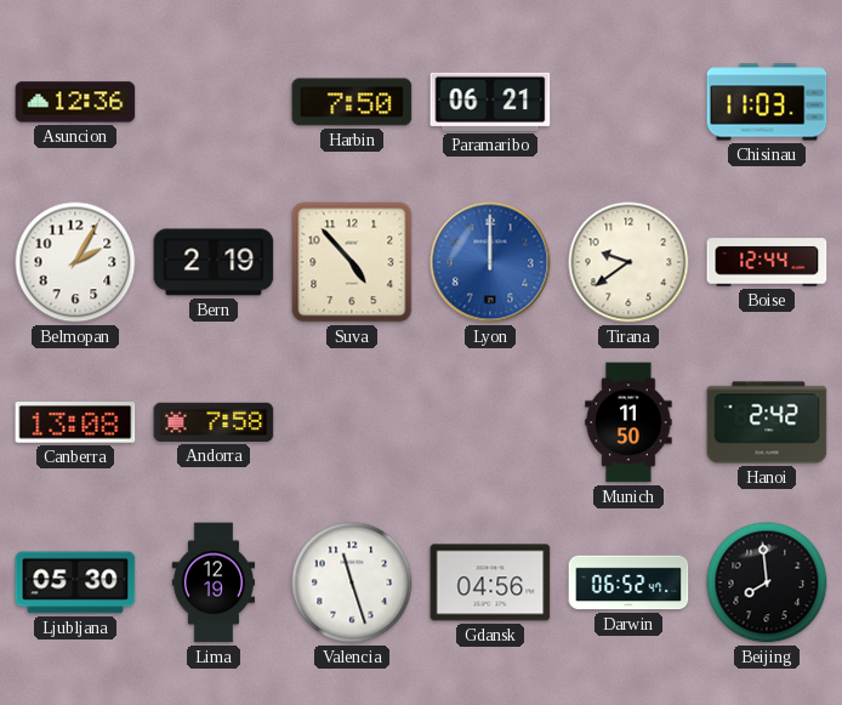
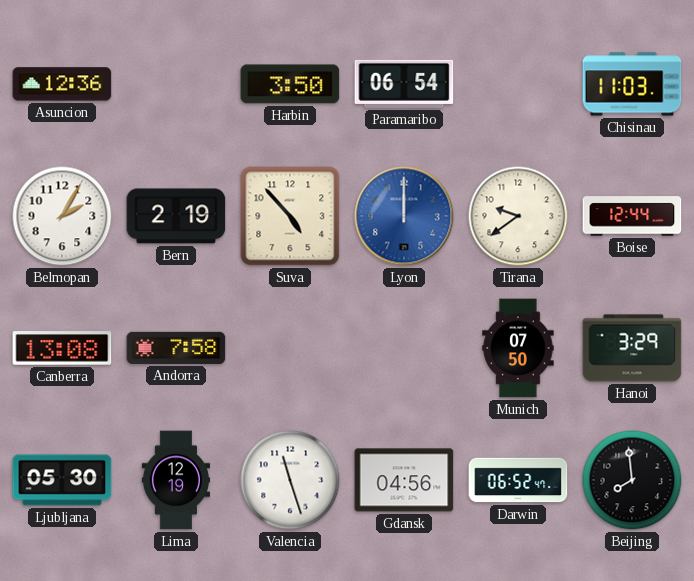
Harbin: 7:50 -> 3:50 (290, 84)
Paramaribo: 06:21 -> 06:54 (404, 84)
Munich: 11:50 -> 07:50 (518, 348)
Hanoi: 2:42 -> 3:29 (632, 348)
